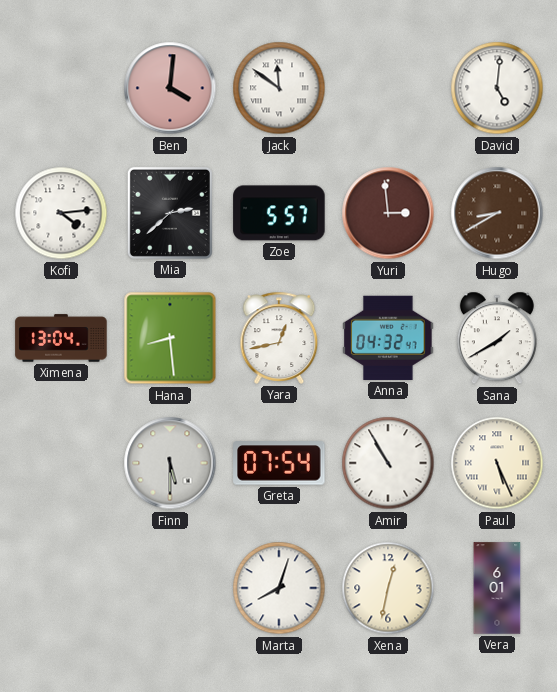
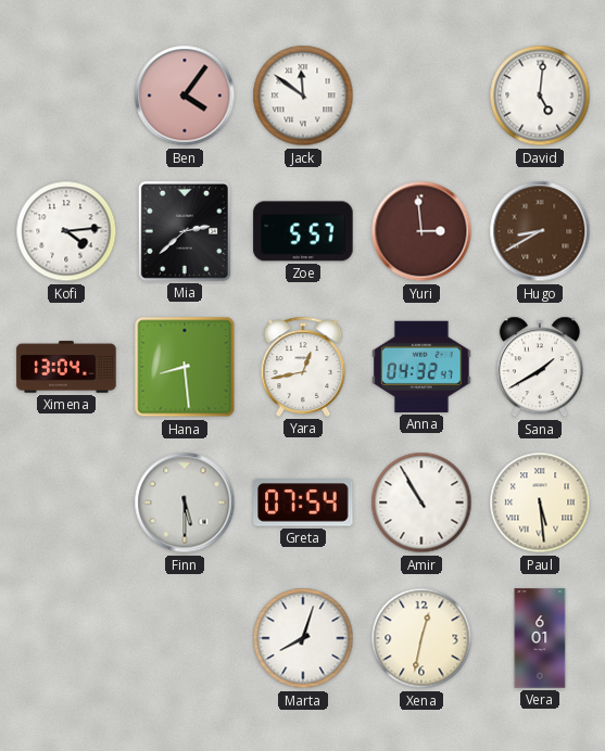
Ben: 4:01 -> 4:06 (185, 96)
Paul: 5:26 -> 5:29 (540, 502)
